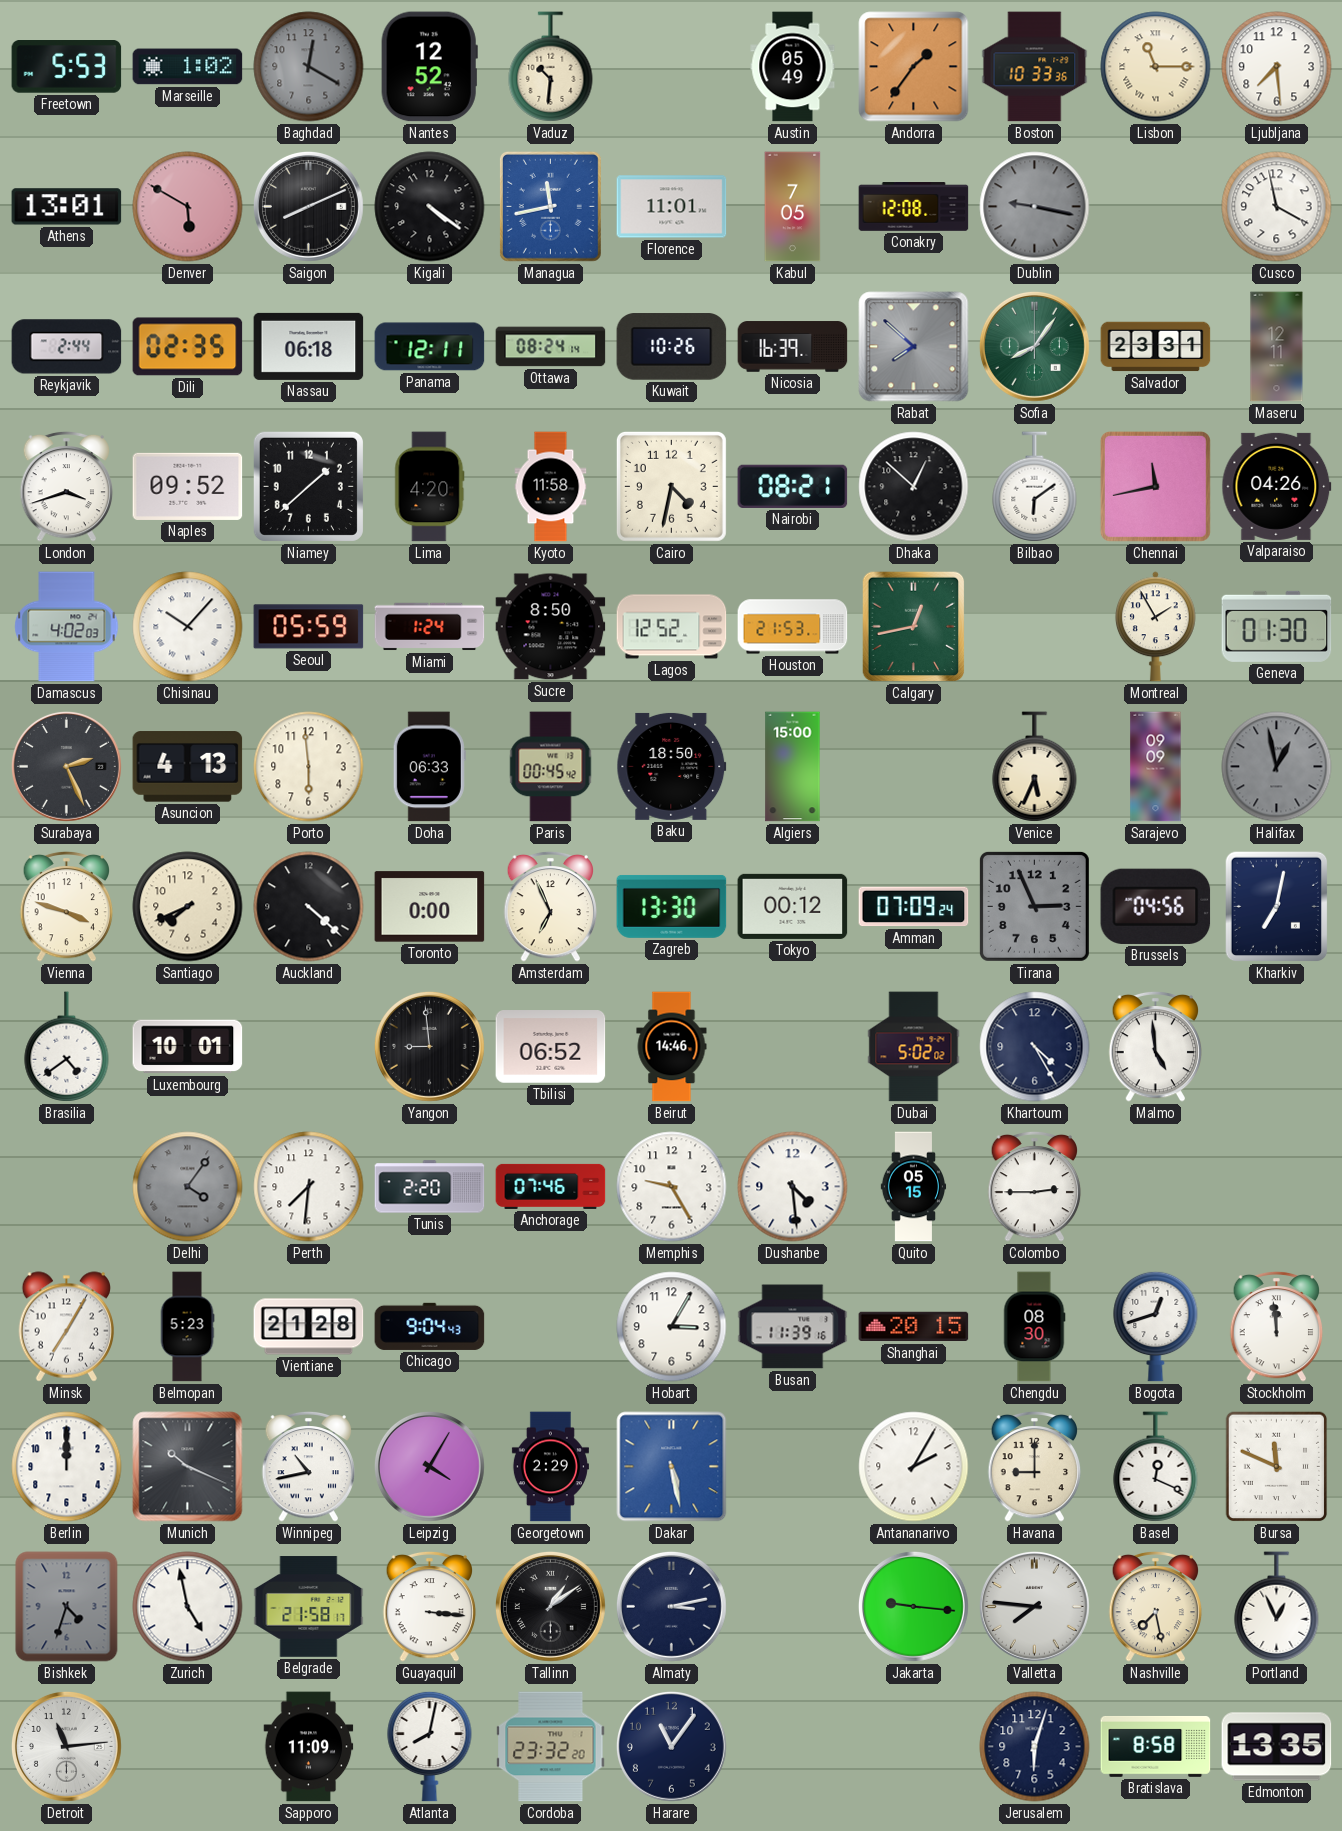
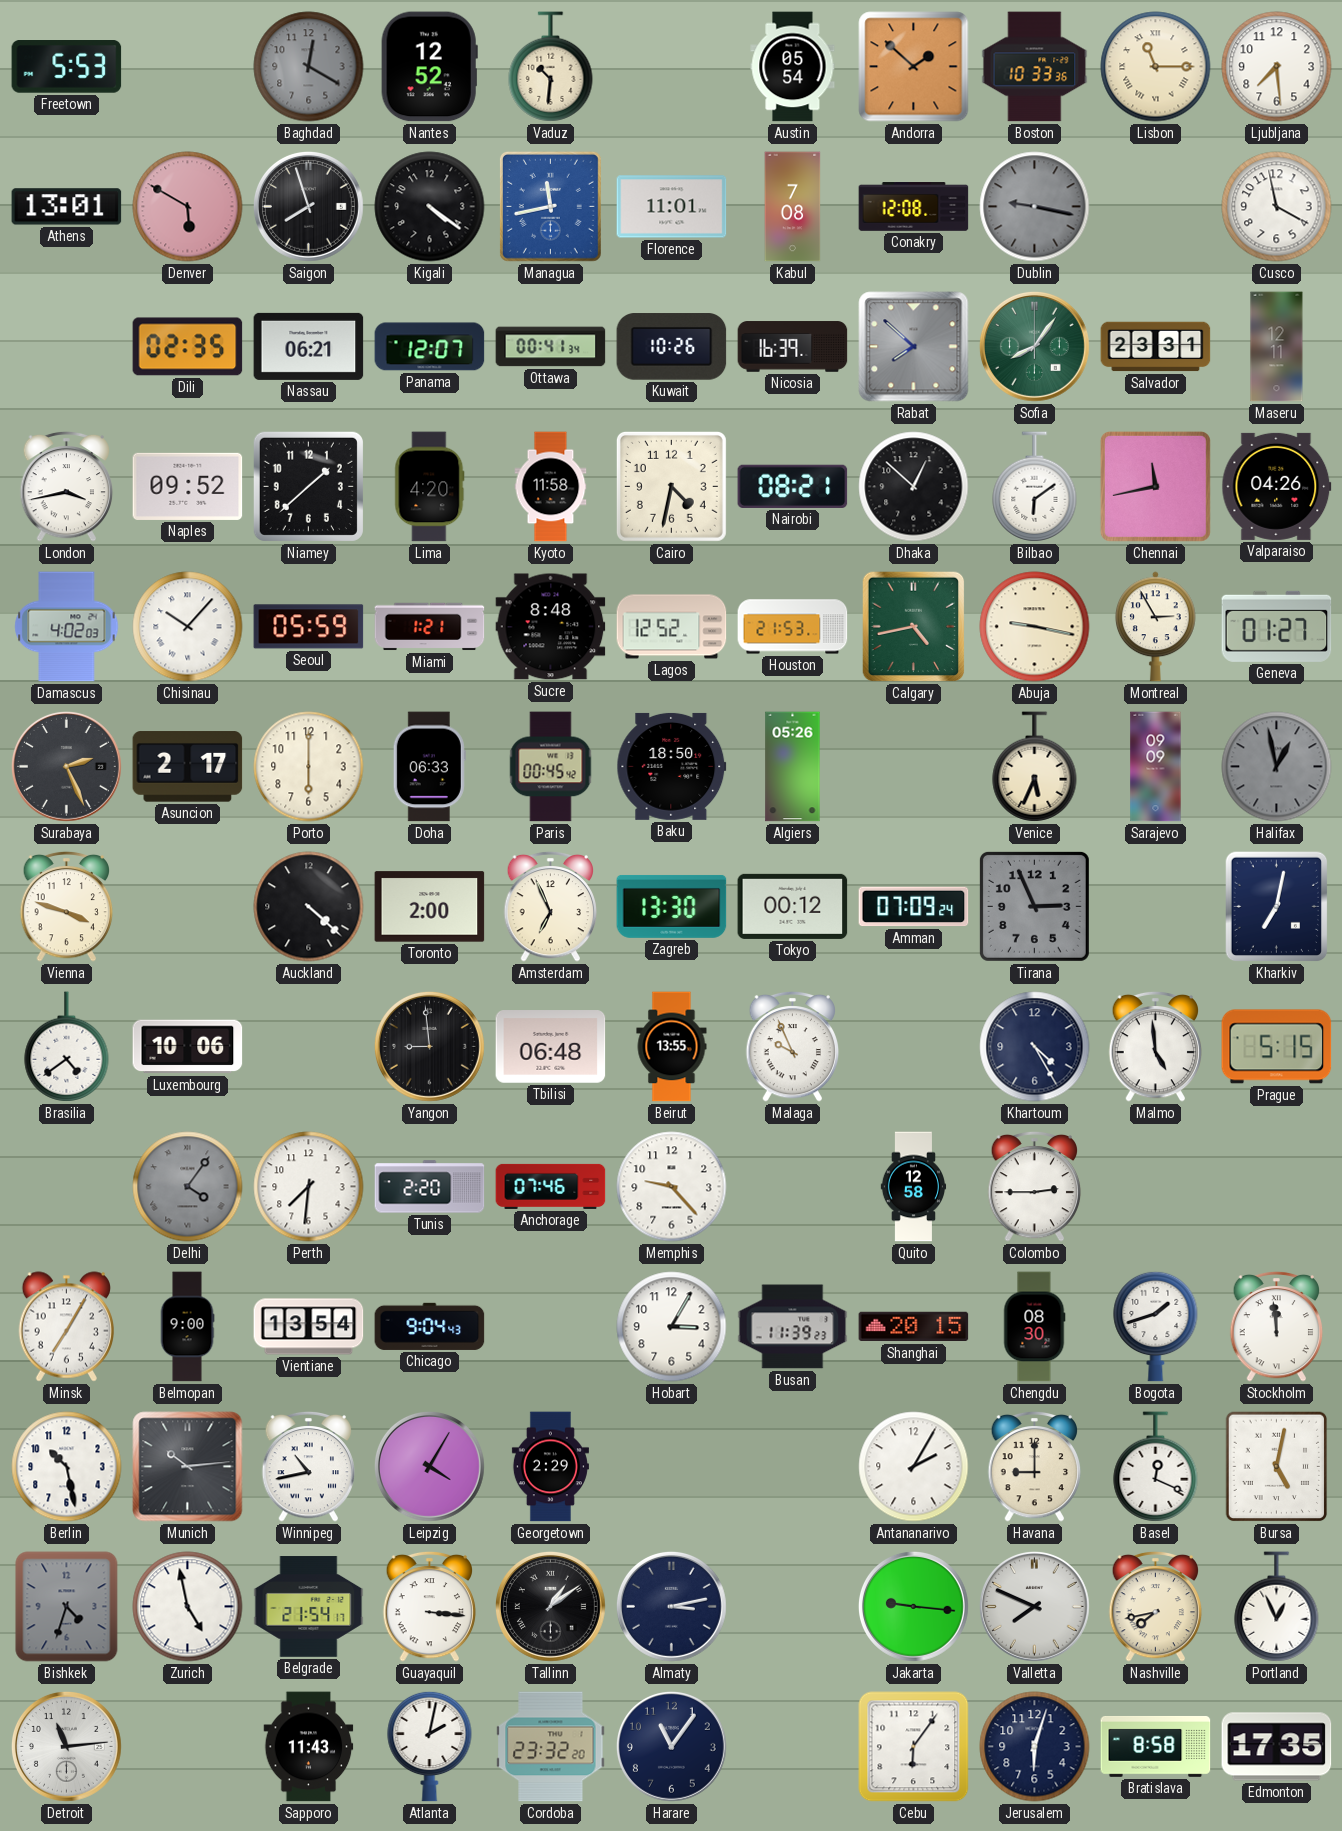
Marseille: 1:02 -> none (188, 67)
Austin: 05:49 -> 05:54 (793, 67)
Andorra: 1:36 -> 1:52 (914, 67)
Saigon: 8:11 -> 7:57 (308, 206)
Kabul: 7:05 -> 7:08 (793, 207)
Reykjavik: 2:44 -> none (67, 347)
Nassau: 06:18 -> 06:21 (309, 346)
Panama: 12:11 -> 12:07 (430, 347)
Ottawa: 08:24 -> 00:41 (551, 347)
London: 3:42 -> 3:43 (67, 486)
Miami: 1:24 -> 1:21 (430, 627)
Sucre: 8:50 -> 8:48 (551, 627)
Calgary: 12:43 -> 4:43 (914, 627)
Abuja: none -> 9:17 (1035, 627)
Montreal: 1:55 -> 2:55 (1155, 627)
Geneva: 01:30 -> 01:27 (1277, 626)
Asuncion: 4:13 -> 2:17 (188, 767)
Porto: 5:59 -> 6:00 (309, 767)
Algiers: 15:00 -> 05:26 (793, 767)
Santiago: 7:41 -> none (188, 907)
Toronto: 0:00 -> 2:00 (430, 907)
Brussels: 04:56 -> none (1156, 906)
Luxembourg: 10:01 -> 10:06 (188, 1047)
Tbilisi: 06:52 -> 06:48 (551, 1047)
Beirut: 14:46 -> 13:55 (672, 1047)
Malaga: none -> 9:56 (793, 1046)
Dubai: 5:02 -> none (914, 1047)
Prague: none -> 5:15 (1277, 1047)
Memphis: 9:25 -> 9:23 (672, 1187)
Dushanbe: 4:29 -> none (793, 1187)
Quito: 05:15 -> 12:58 (914, 1187)
Belmopan: 5:23 -> 9:00 (187, 1327)
Vientiane: 21:28 -> 13:54 (309, 1327)
Busan: 11:39:16 -> 11:39:23 (793, 1327)
Bogota: 12:42 -> 1:42 (1156, 1326)
Berlin: 12:00 -> 10:28 (67, 1467)
Munich: 10:19 -> 10:14 (188, 1467)
Dakar: 5:28 -> none (672, 1467)
Bursa: 11:49 -> 5:02 (1277, 1467)
Belgrade: 21:58 -> 21:54 (309, 1607)
Valletta: 7:46 -> 7:49 (1034, 1606)
Nashville: 7:28 -> 7:43 (1156, 1606)
Sapporo: 11:09 -> 11:43 (309, 1747)
Atlanta: 8:02 -> 2:02 (430, 1746)
Cebu: none -> 6:06 (914, 1747)
Edmonton: 13:35 -> 17:35 (1277, 1747)
